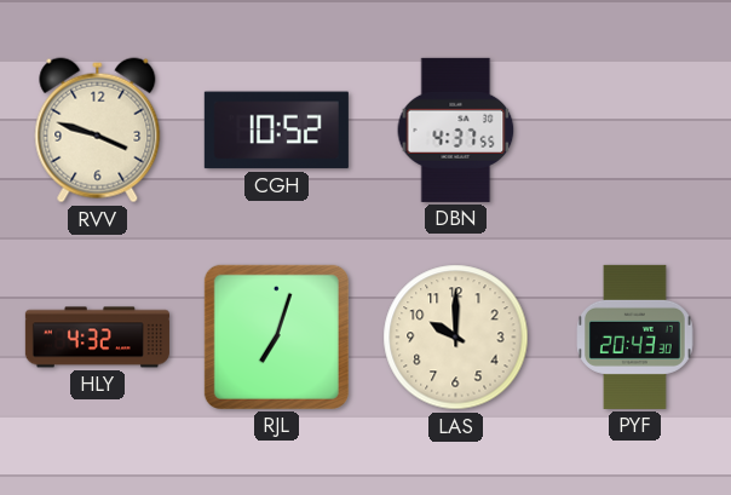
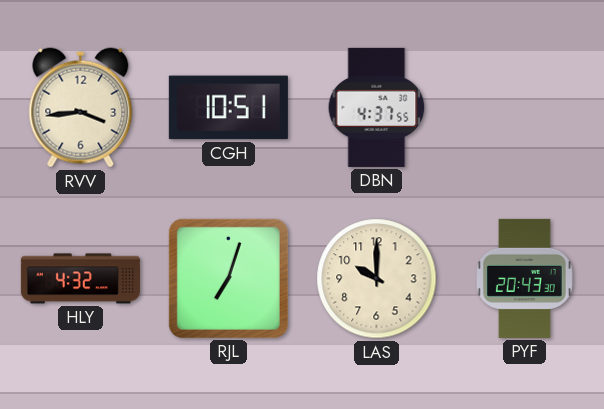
RVV: 3:48 -> 3:44 (81, 108)
CGH: 10:52 -> 10:51 (228, 108)
